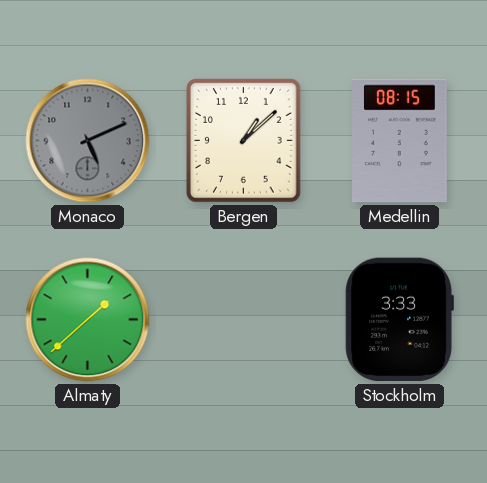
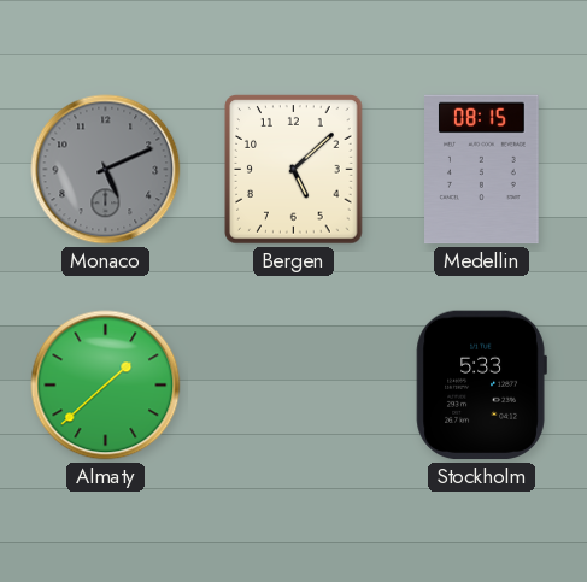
Bergen: 1:08 -> 5:08 (294, 170)
Stockholm: 3:33 -> 5:33 (481, 386)
